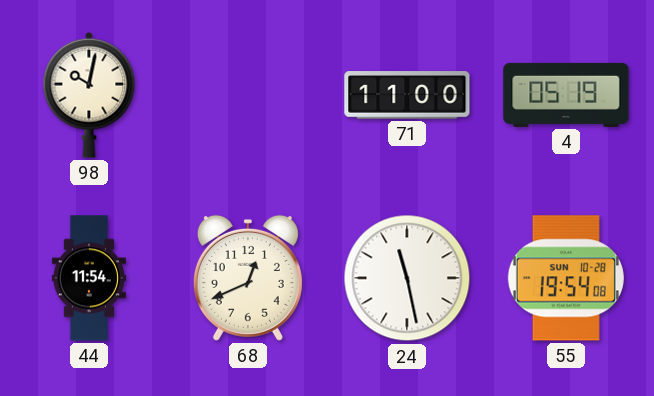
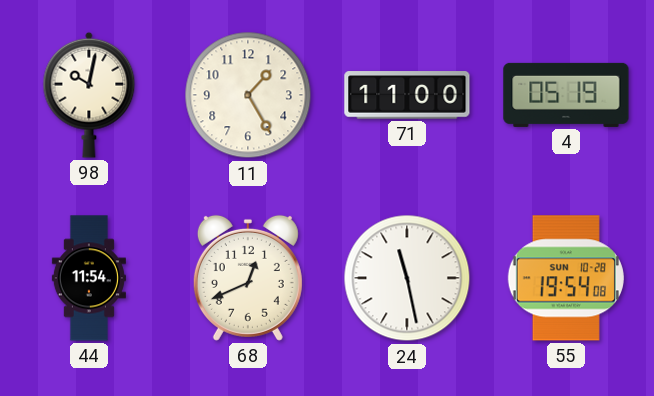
11: none -> 1:25 (248, 95)
